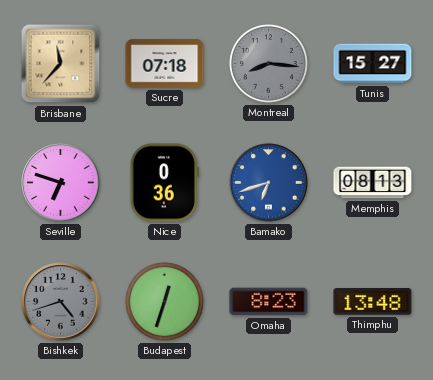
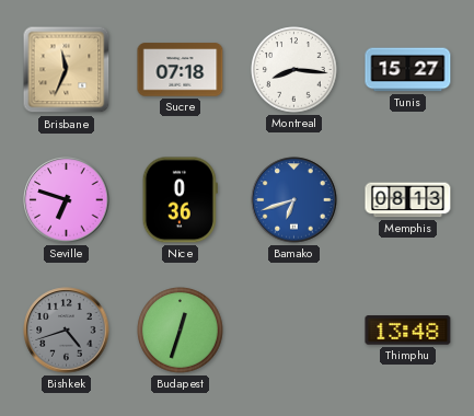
Brisbane: 11:37 -> 11:34 (67, 70)
Montreal dial: grey -> white (294, 70)
Omaha: 8:23 -> none (269, 302)
